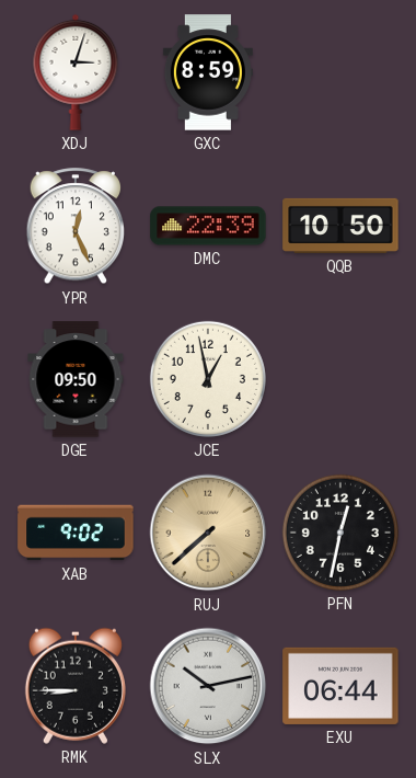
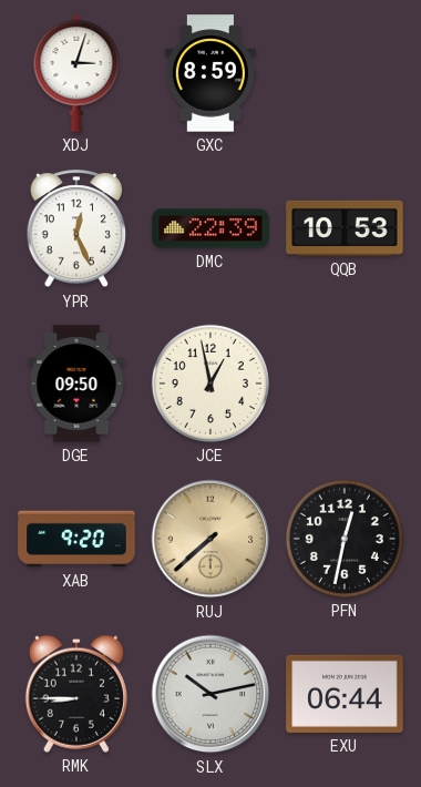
QQB: 10:50 -> 10:53 (345, 228)
XAB: 9:02 -> 9:20 (76, 539)
